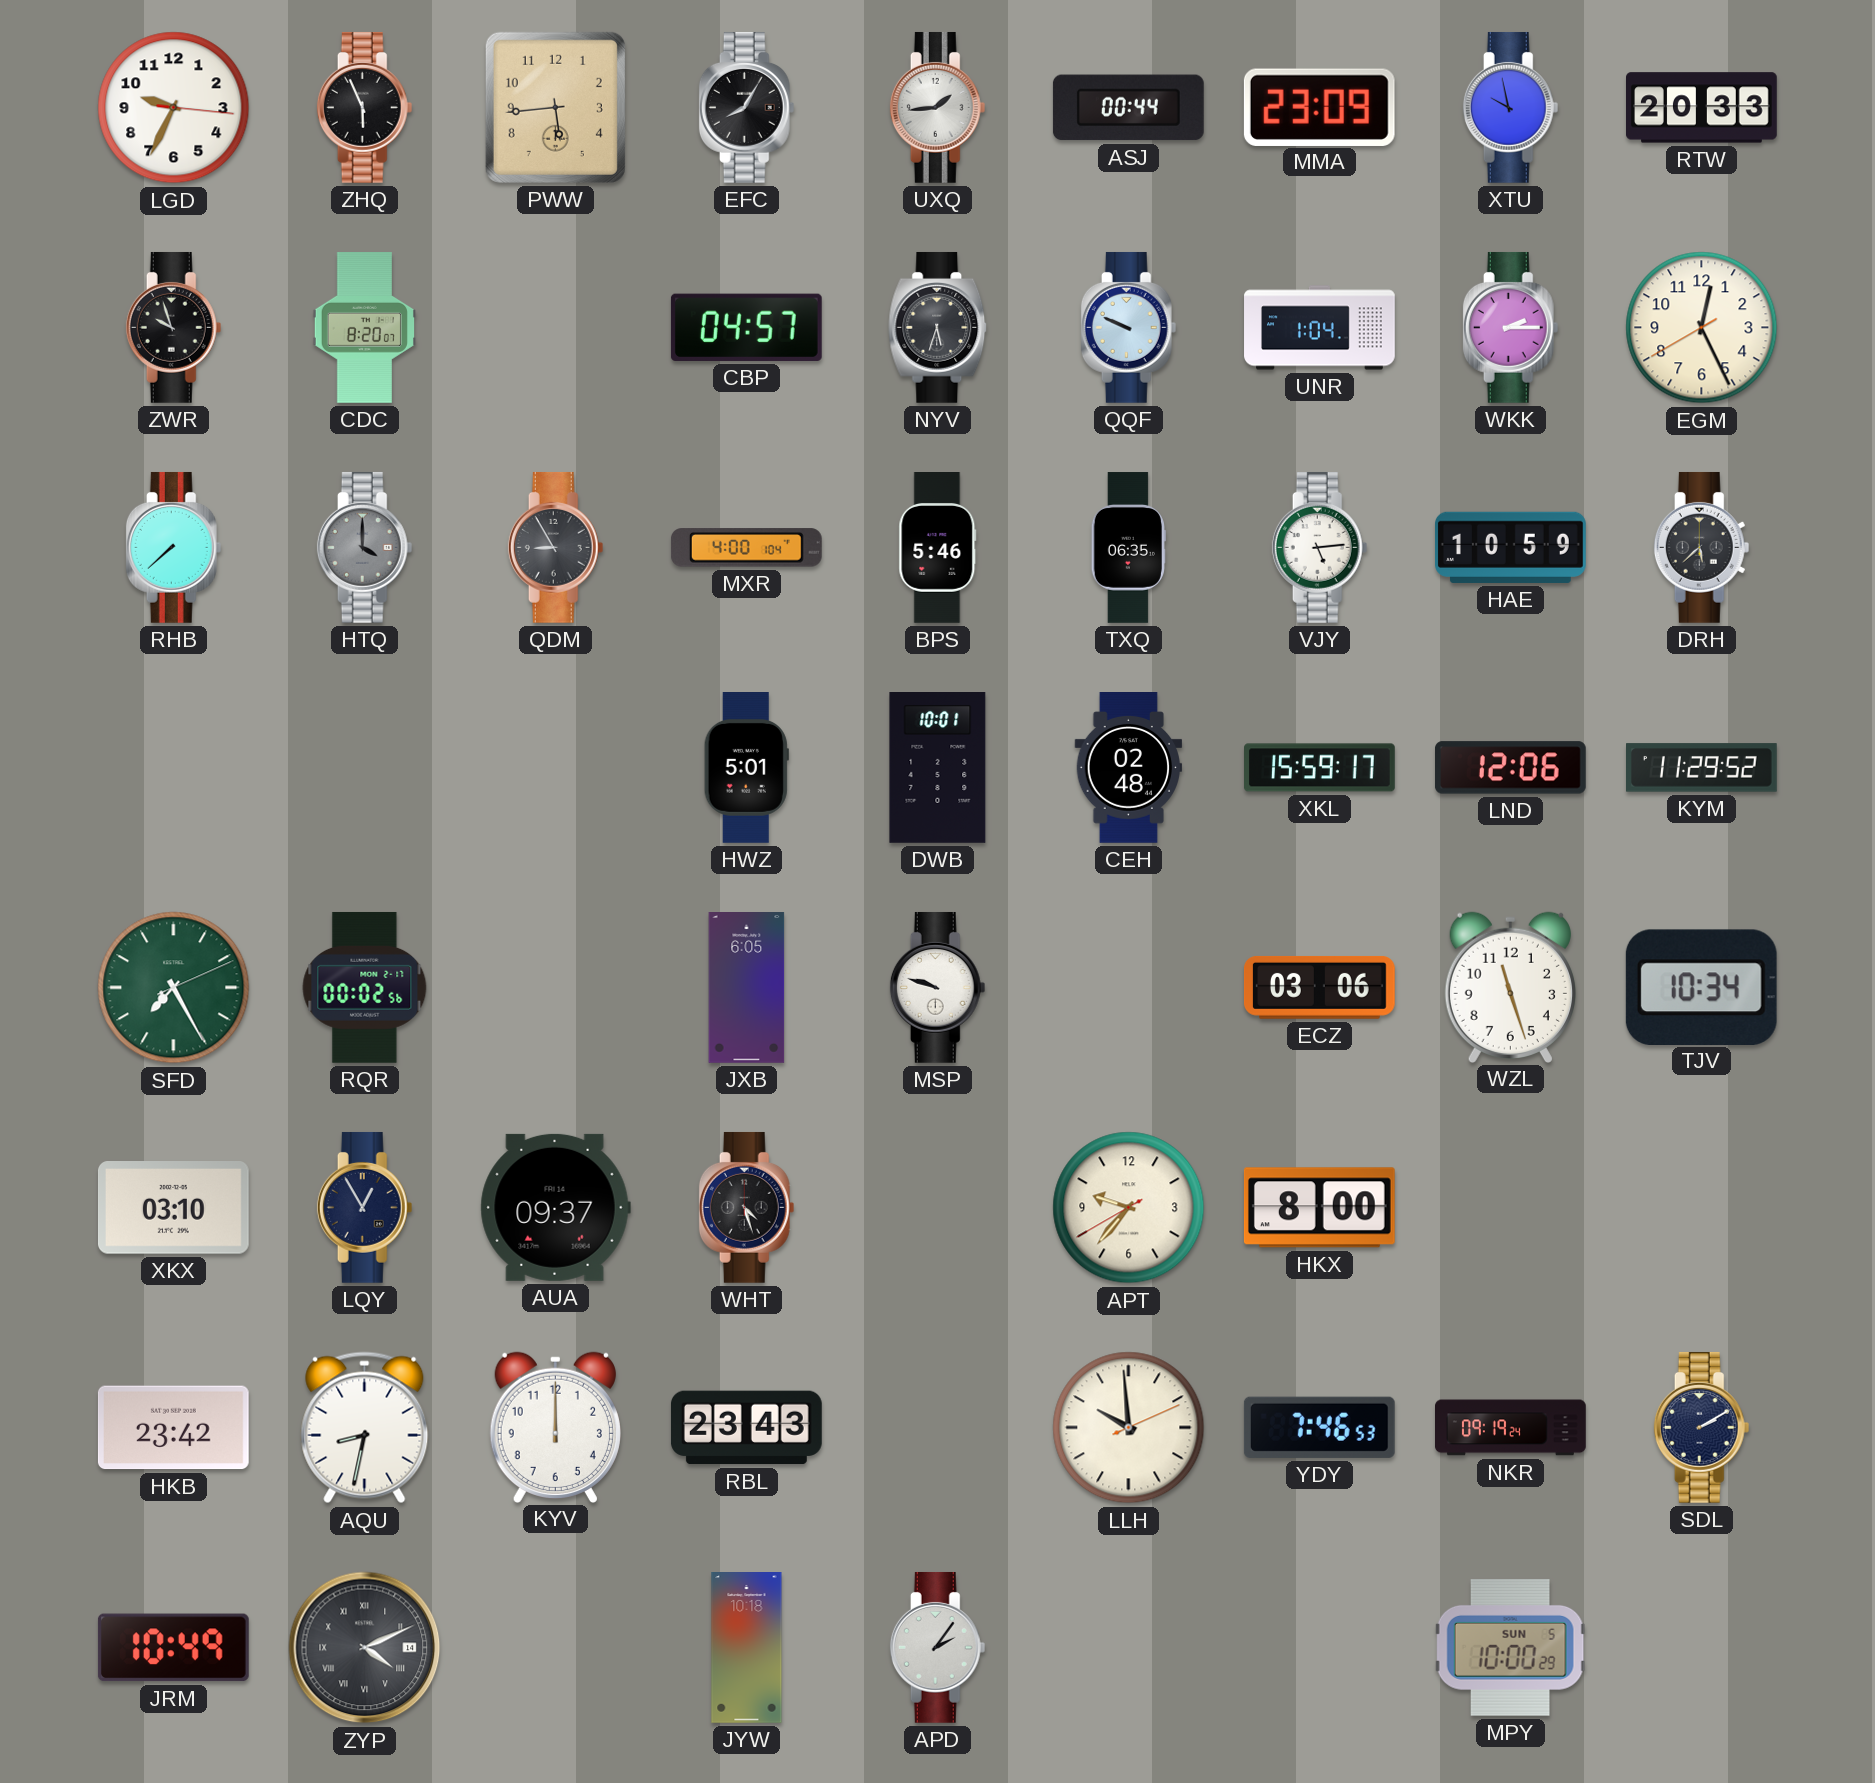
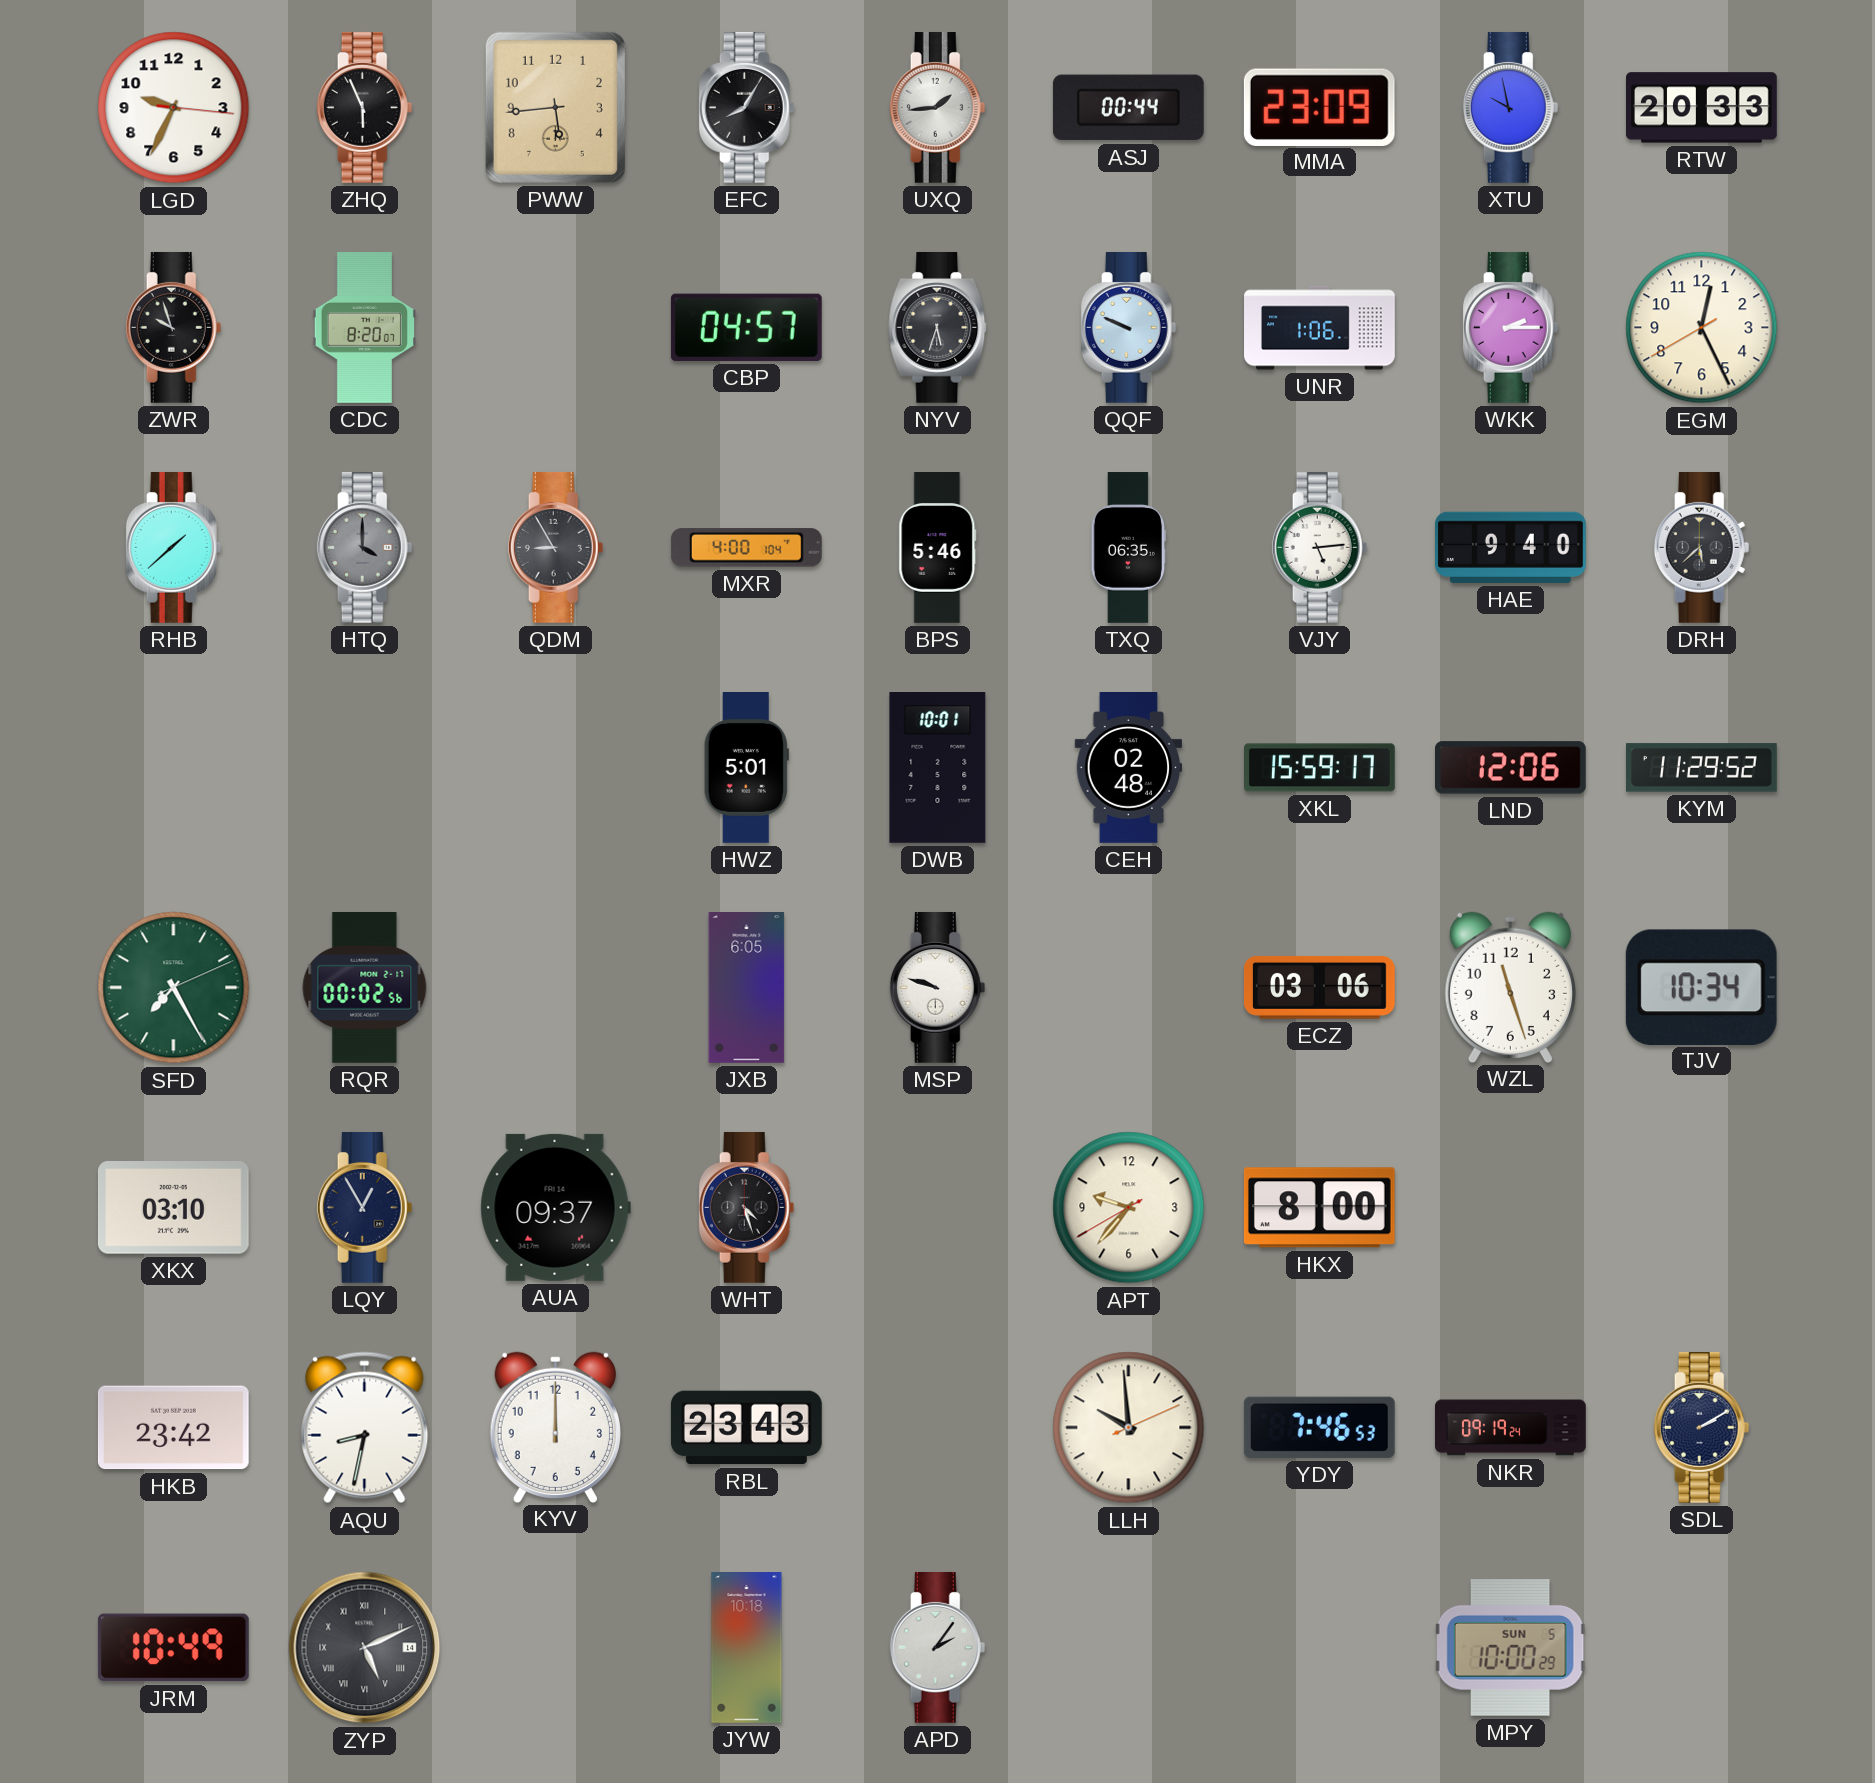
UNR: 1:04 -> 1:06 (1320, 328)
RHB: 7:38 -> 1:38 (174, 547)
HAE: 10:59 -> 9:40 (1511, 547)
ZYP: 4:11 -> 5:11 (365, 1648)
